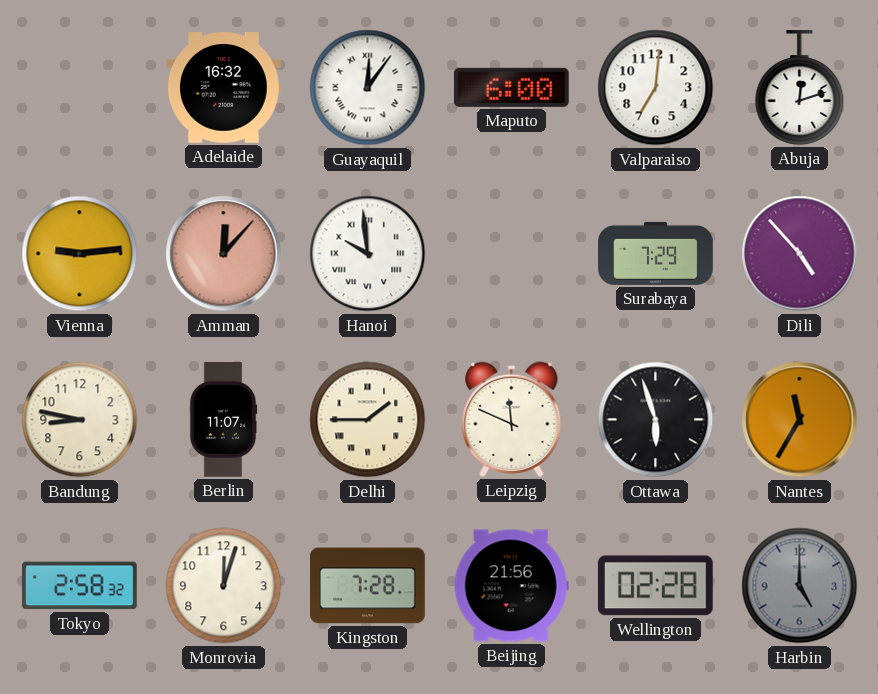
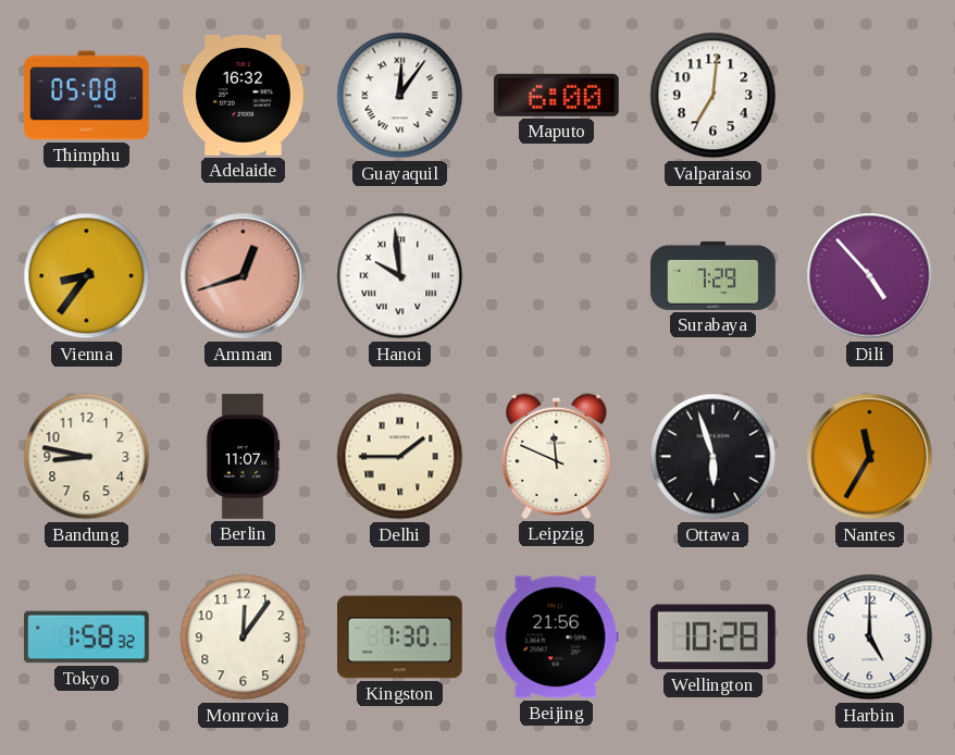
Thimphu: none -> 05:08 (87, 96)
Abuja: 12:12 -> none (800, 88)
Vienna: 9:14 -> 8:36 (87, 276)
Amman: 12:07 -> 12:42 (244, 276)
Tokyo: 2:58 -> 1:58 (87, 638)
Monrovia: 12:03 -> 12:06 (244, 638)
Kingston: 7:28 -> 7:30 (400, 638)
Wellington: 02:28 -> 10:28 (712, 638)
Harbin dial: grey -> white (870, 638)
